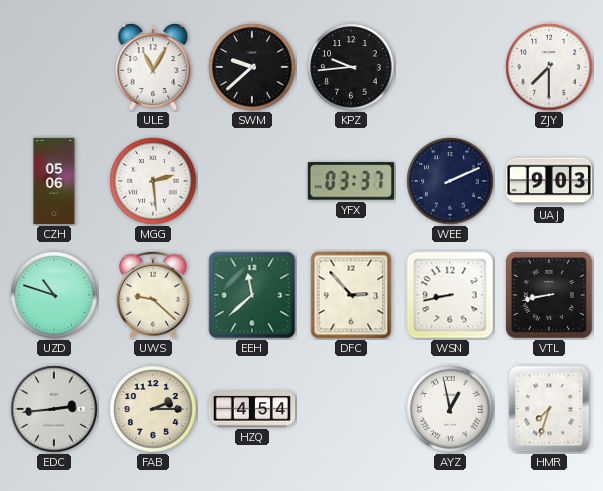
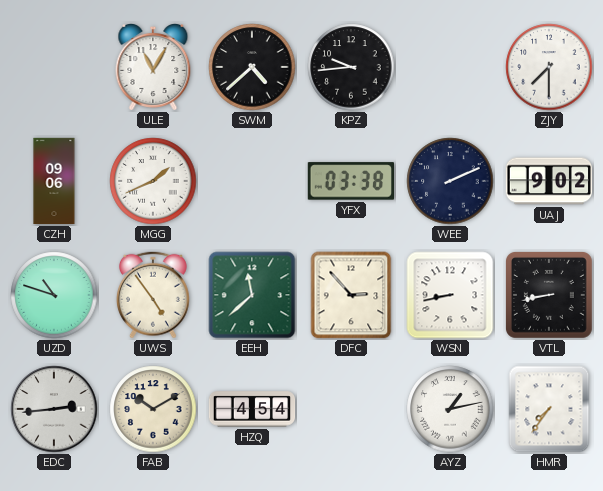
SWM: 9:38 -> 4:38 (252, 67)
CZH: 05:06 -> 09:06 (54, 181)
MGG: 2:29 -> 1:41 (153, 181)
YFX: 03:37 -> 03:38 (350, 181)
UAJ: 9:03 -> 9:02 (549, 181)
UWS: 9:22 -> 4:54 (153, 295)
FAB: 2:15 -> 10:10 (153, 409)
AYZ: 12:58 -> 1:13 (450, 409)
HMR: 7:33 -> 7:36 (549, 409)
